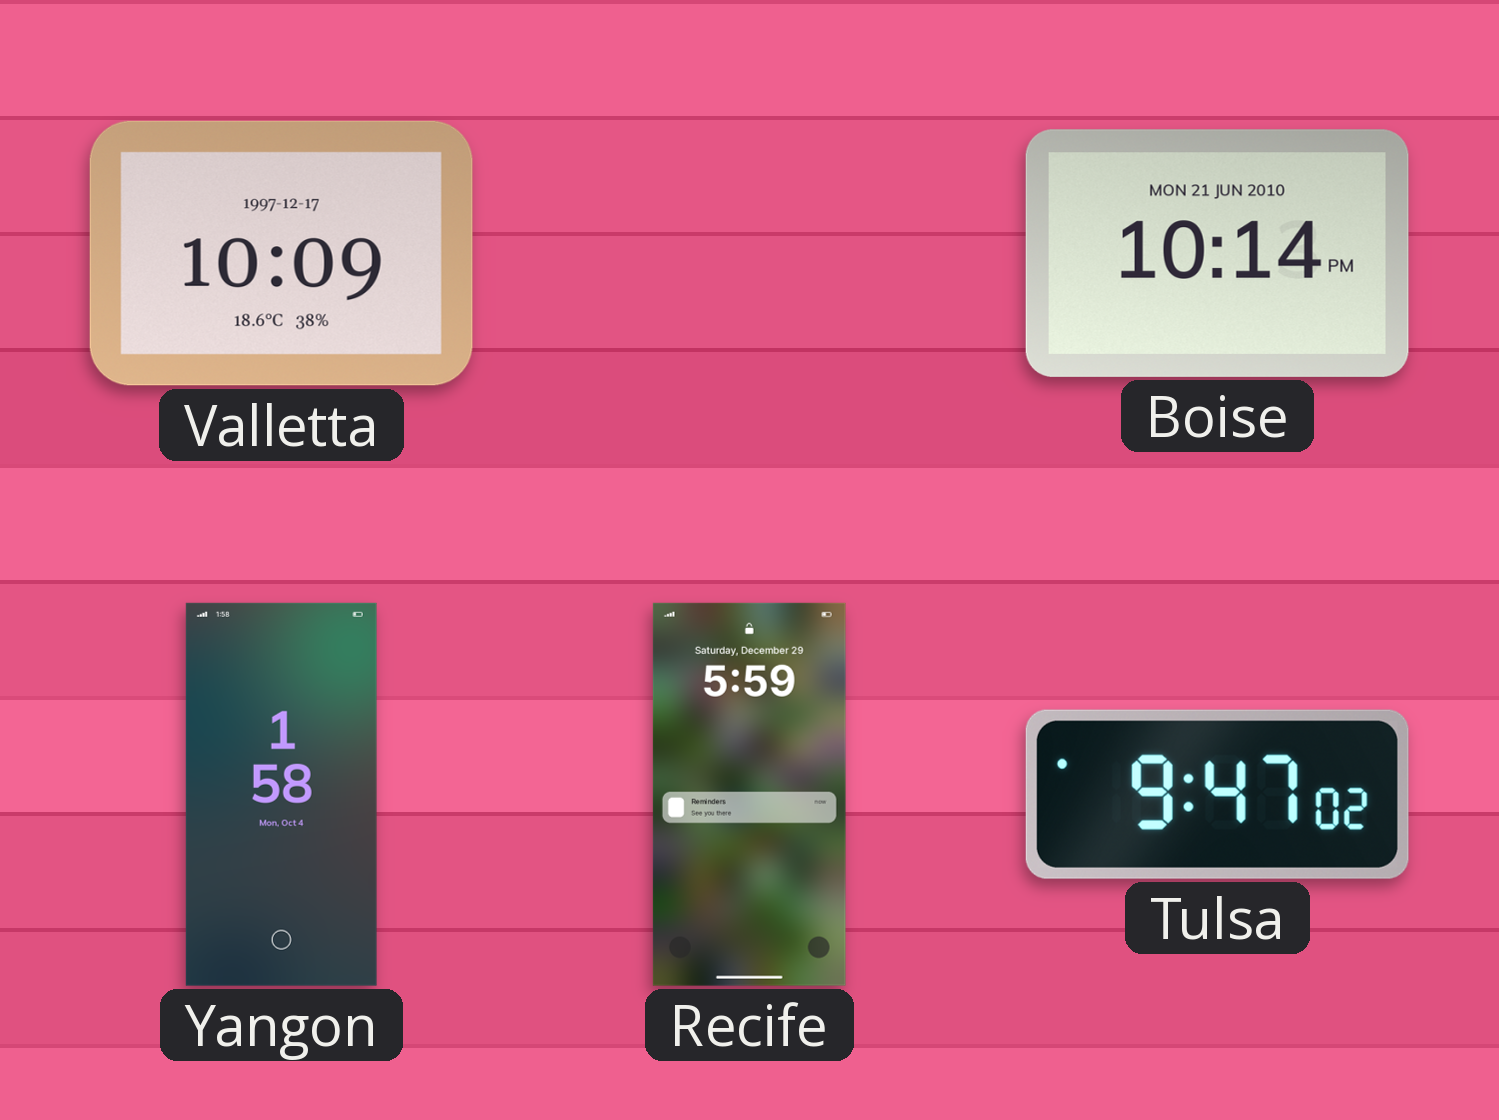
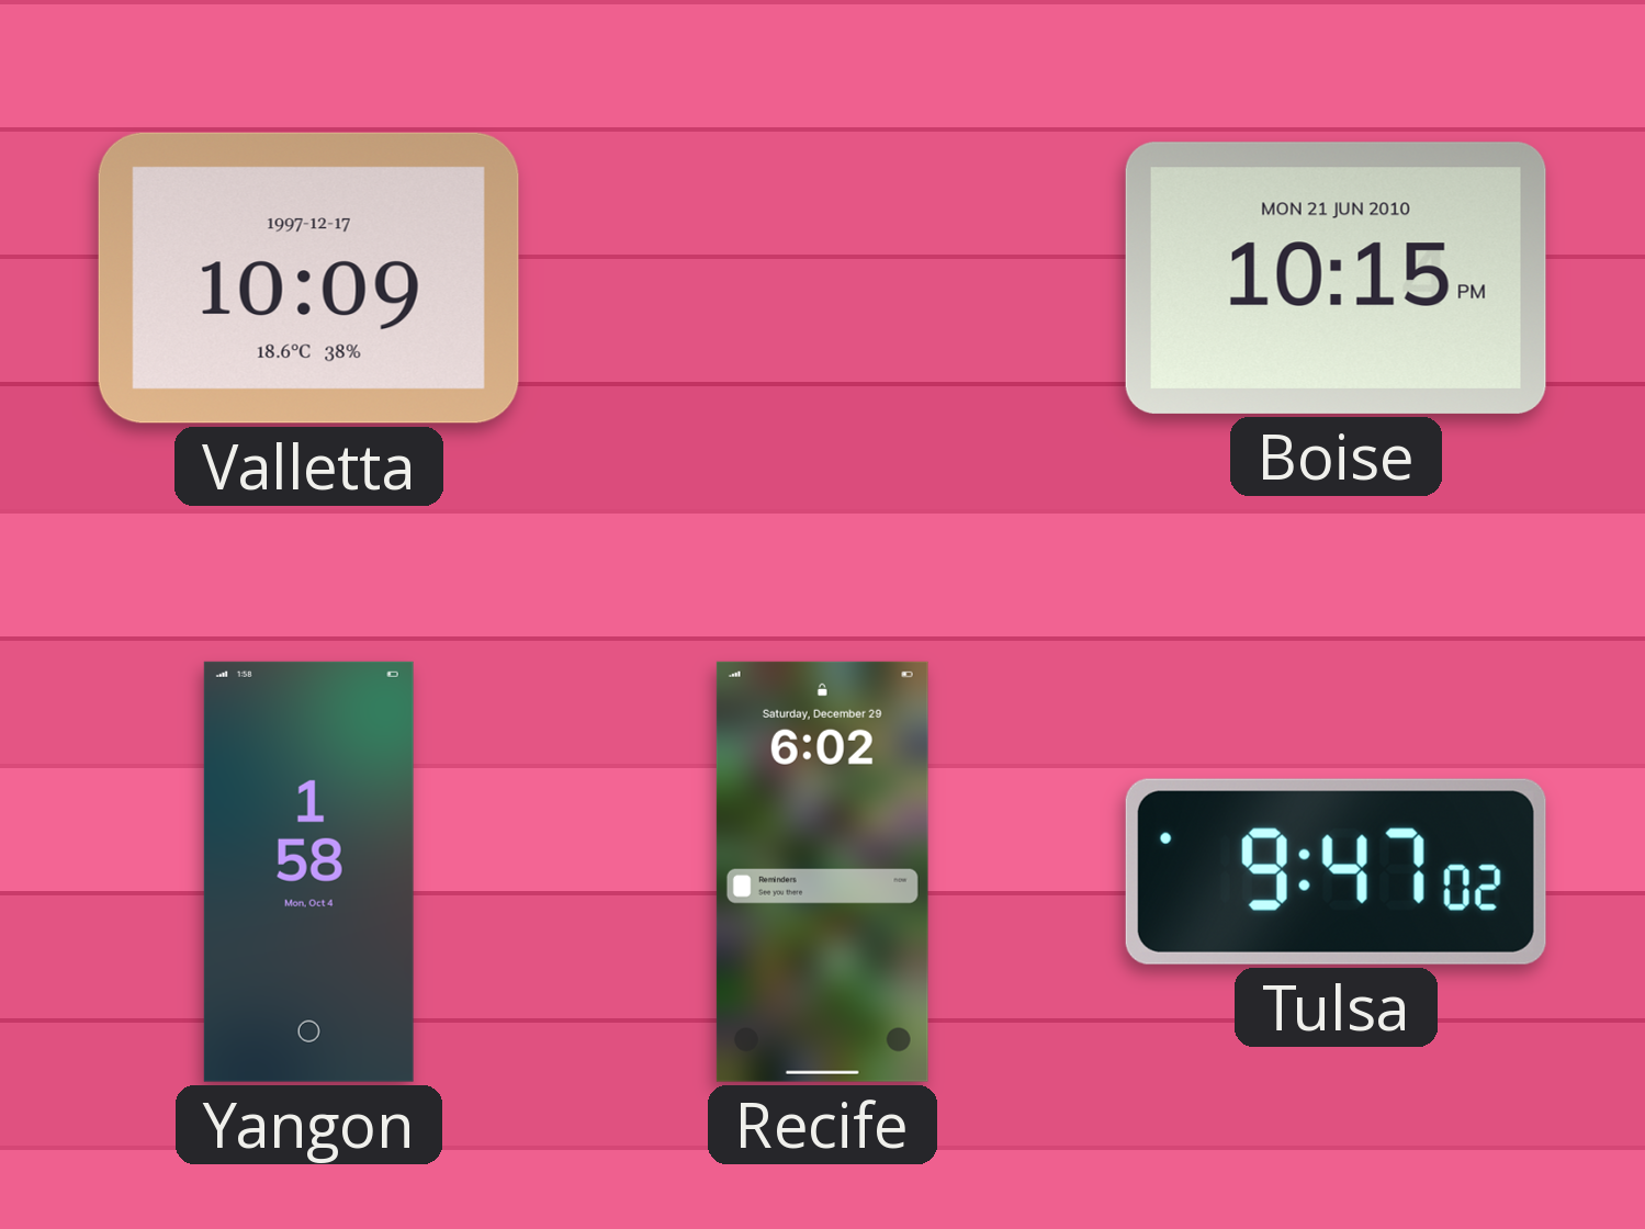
Boise: 10:14 -> 10:15 (1336, 278)
Recife: 5:59 -> 6:02 (822, 871)
